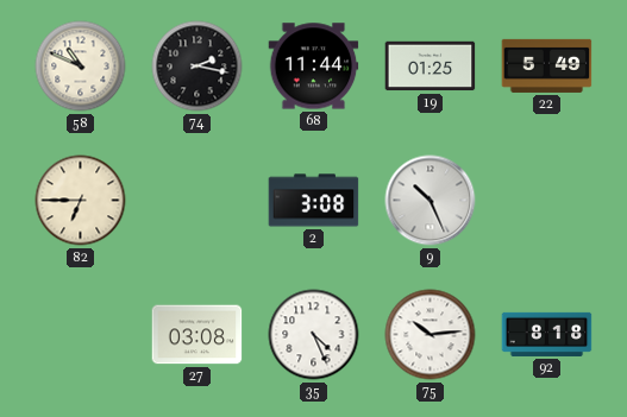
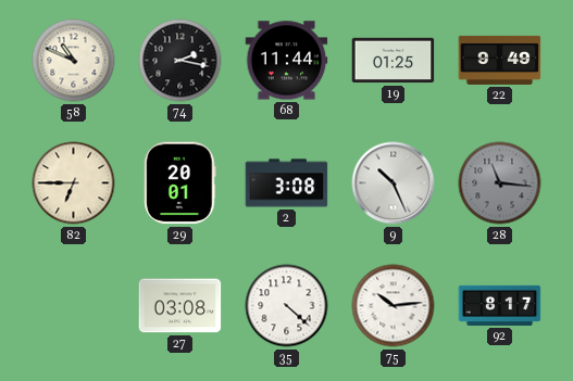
22: 5:49 -> 9:49 (500, 60)
29: none -> 20:01 (180, 183)
28: none -> 11:16 (500, 183)
35: 4:26 -> 4:22 (287, 306)
92: 8:18 -> 8:17 (500, 305)
